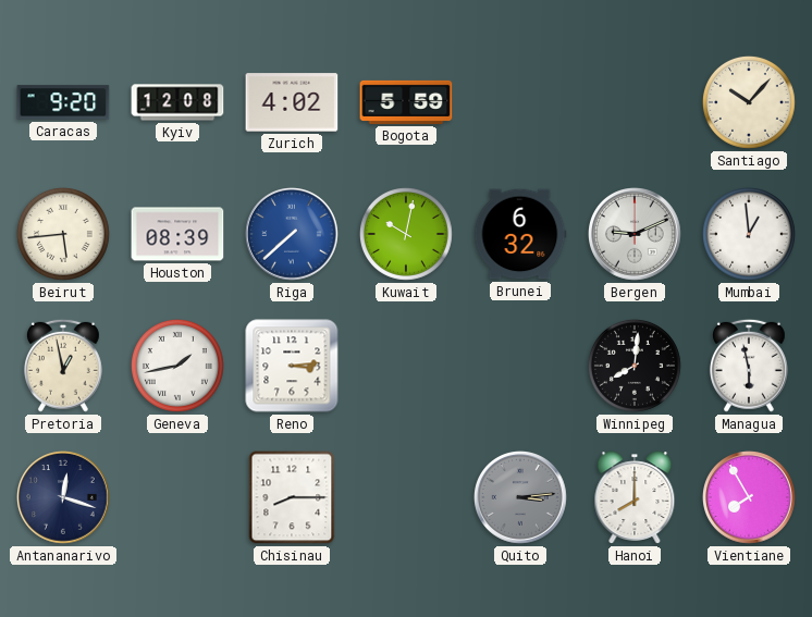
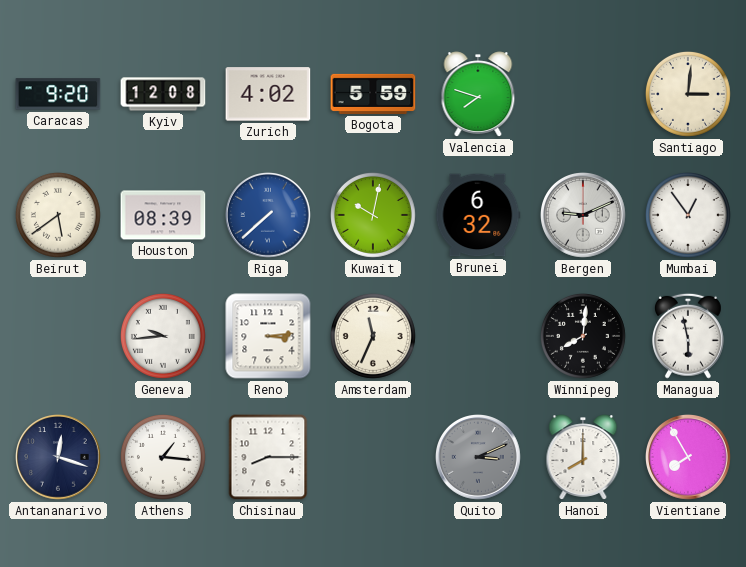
Valencia: none -> 7:48 (478, 94)
Santiago: 10:07 -> 3:01 (688, 94)
Beirut: 5:44 -> 5:39 (58, 215)
Mumbai: 12:59 -> 12:54 (688, 215)
Pretoria: 12:58 -> none (63, 366)
Geneva: 1:43 -> 9:44 (163, 336)
Amsterdam: none -> 11:34 (373, 336)
Athens: none -> 1:16 (163, 457)
Quito: 3:14 -> 3:11 (479, 458)
